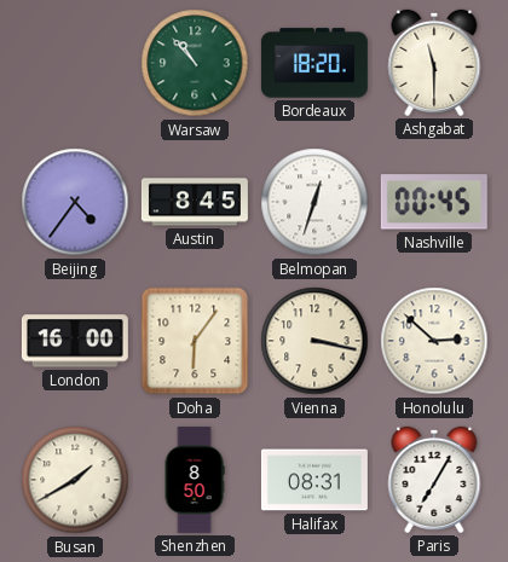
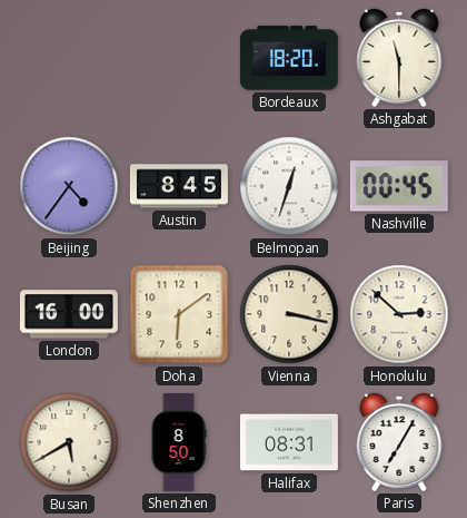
Warsaw: 10:53 -> none (195, 63)
Doha: 6:06 -> 6:09 (179, 314)
Busan: 1:40 -> 5:40 (69, 442)
